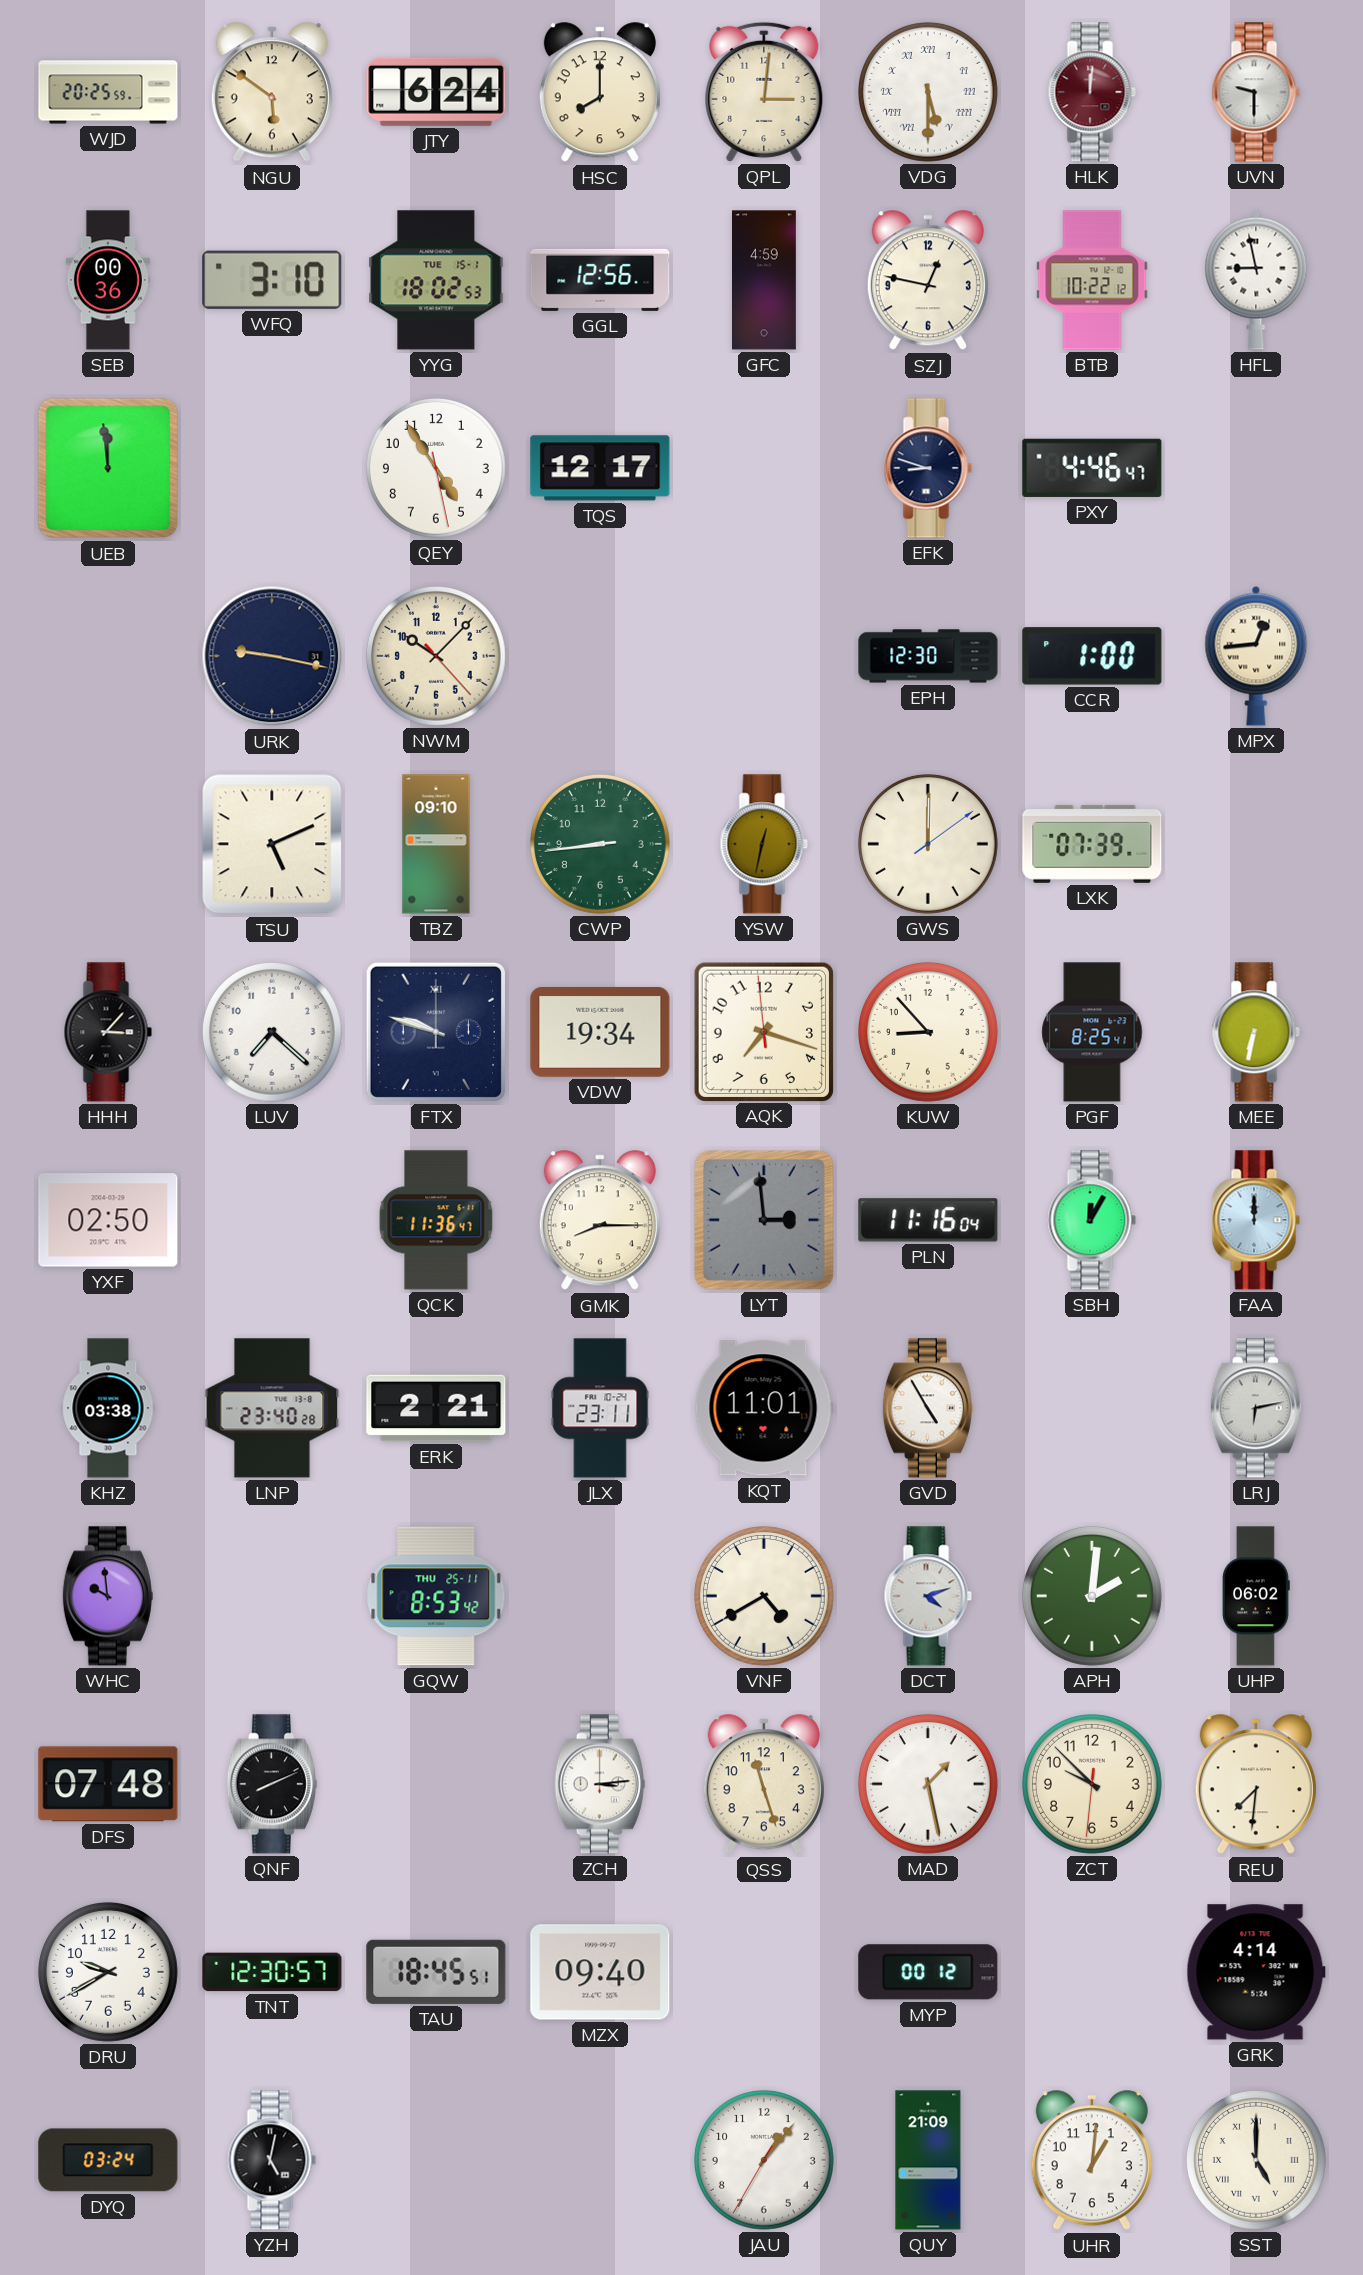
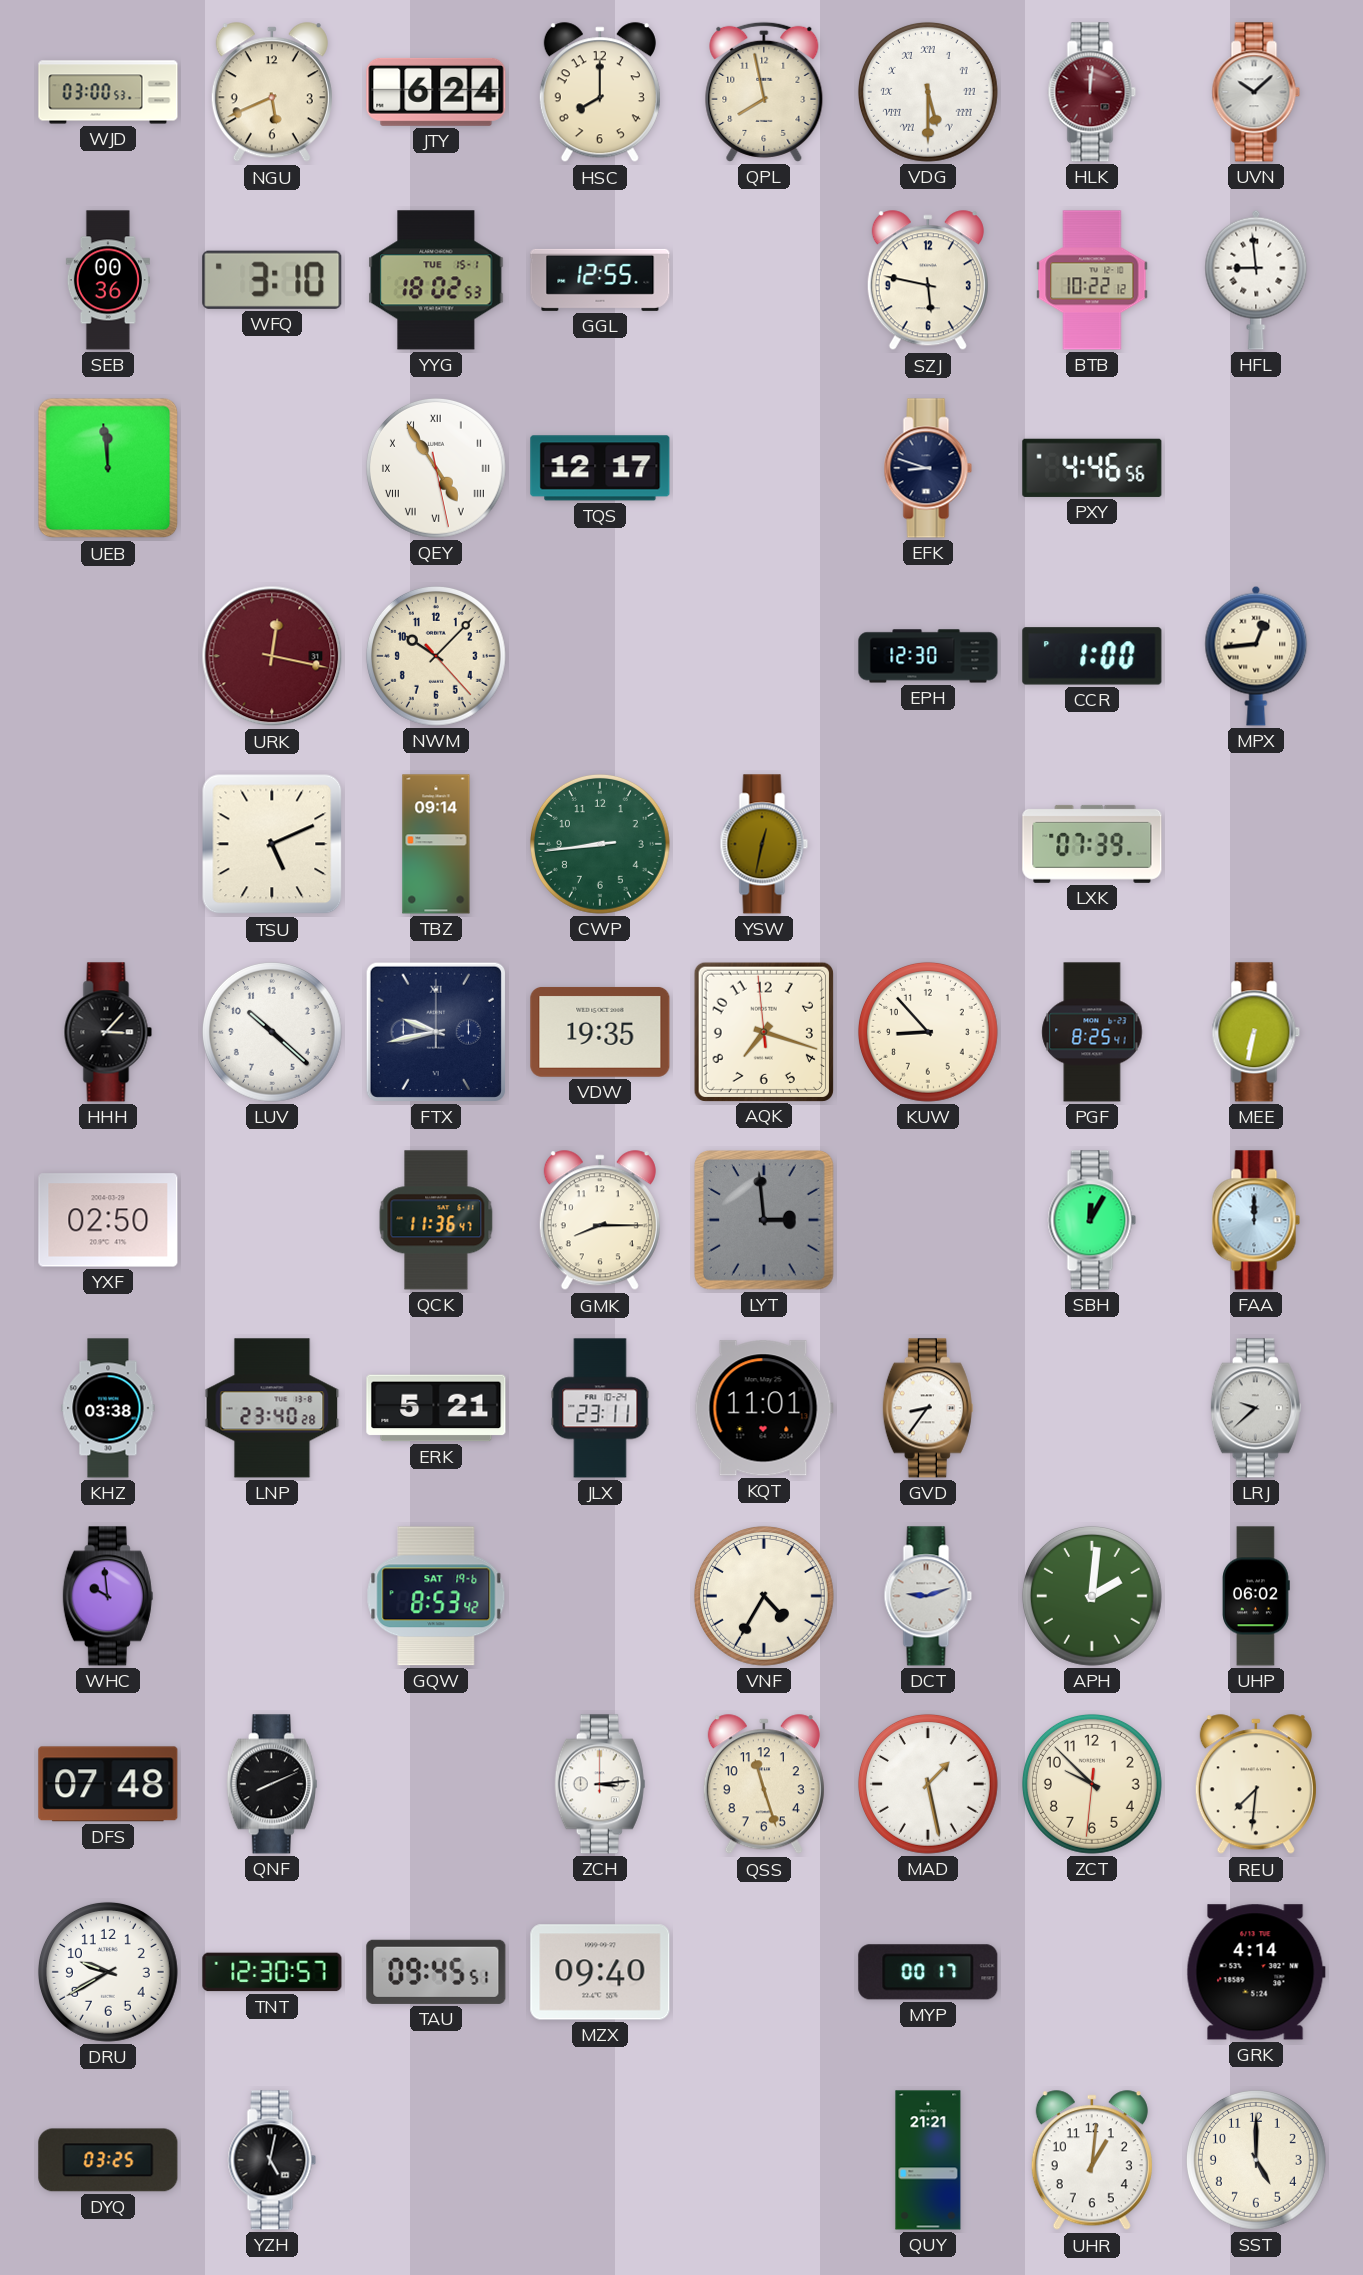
WJD: 20:25 -> 03:00 (108, 92)
NGU: 5:51 -> 5:41 (272, 93)
QPL: 3:01 -> 7:58 (764, 92)
UVN: 9:30 -> 10:08 (1256, 92)
GGL: 12:56 -> 12:55 (600, 280)
GFC: 4:59 -> none (765, 280)
SZJ: 12:47 -> 5:47 (928, 281)
HFL: 8:58 -> 8:59 (1256, 280)
QEY numerals: Arabic -> Roman (436, 468)
PXY: 4:46:47 -> 4:46:56 (1092, 468)
URK: 9:17 -> 12:17 (272, 656)
URK dial: navy -> burgundy (272, 656)
TBZ: 09:10 -> 09:14 (436, 844)
GWS: 12:00 -> none (928, 844)
LUV: 7:22 -> 10:22 (272, 1032)
FTX: 9:48 -> 9:43 (436, 1032)
VDW: 19:34 -> 19:35 (600, 1032)
PLN: 11:16 -> none (928, 1220)
ERK: 2:21 -> 5:21 (436, 1408)
GVD: 4:55 -> 8:36 (928, 1408)
LRJ: 6:13 -> 9:38 (1256, 1408)
GQW date: THU 25-11 -> SAT 19-6 (436, 1596)
VNF: 4:40 -> 4:35 (764, 1596)
DCT: 4:12 -> 9:12 (928, 1596)
TAU: 18:45 -> 09:45 (436, 1972)
MYP: 00:12 -> 00:17 (928, 1972)
DYQ: 03:24 -> 03:25 (108, 2160)
JAU: 1:06 -> none (764, 2160)
QUY: 21:09 -> 21:21 (928, 2160)
SST numerals: Roman -> Arabic (1256, 2160)
